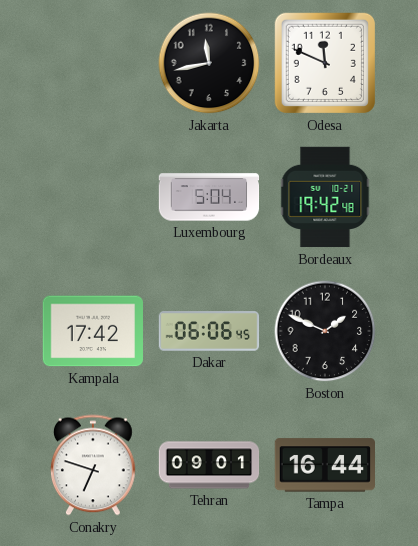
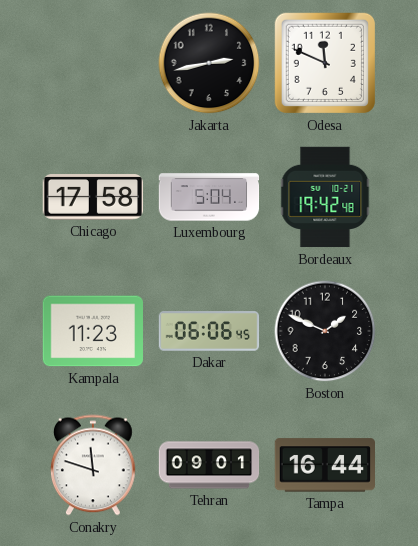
Jakarta: 11:43 -> 2:43 (209, 63)
Chicago: none -> 17:58 (92, 197)
Kampala: 17:42 -> 11:23 (92, 331)
Conakry: 6:48 -> 11:48 (93, 465)
